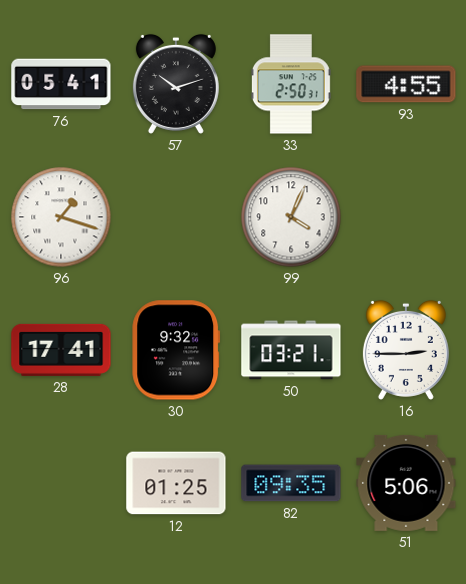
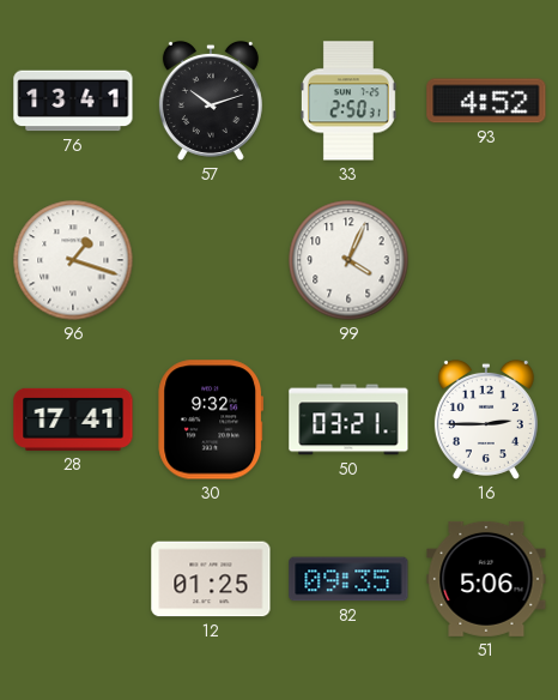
76: 05:41 -> 13:41 (73, 101)
93: 4:55 -> 4:52 (486, 101)
